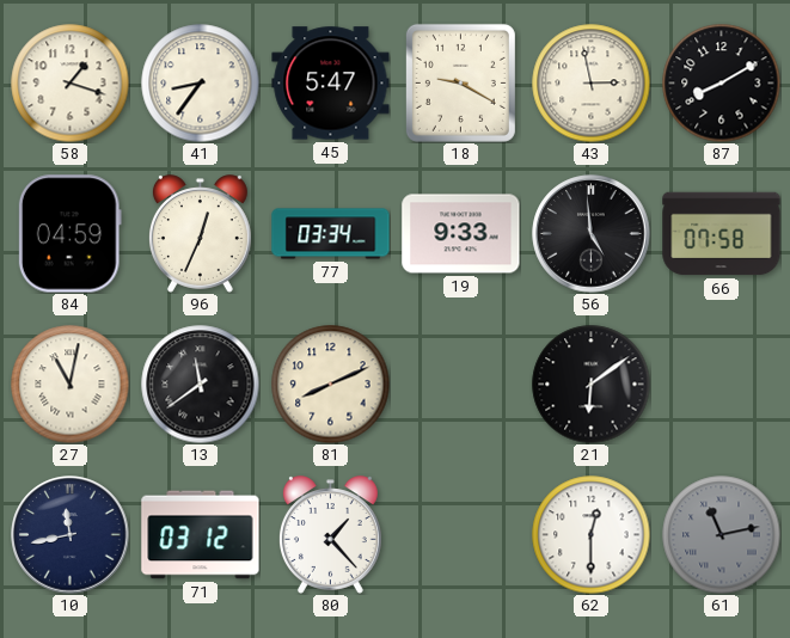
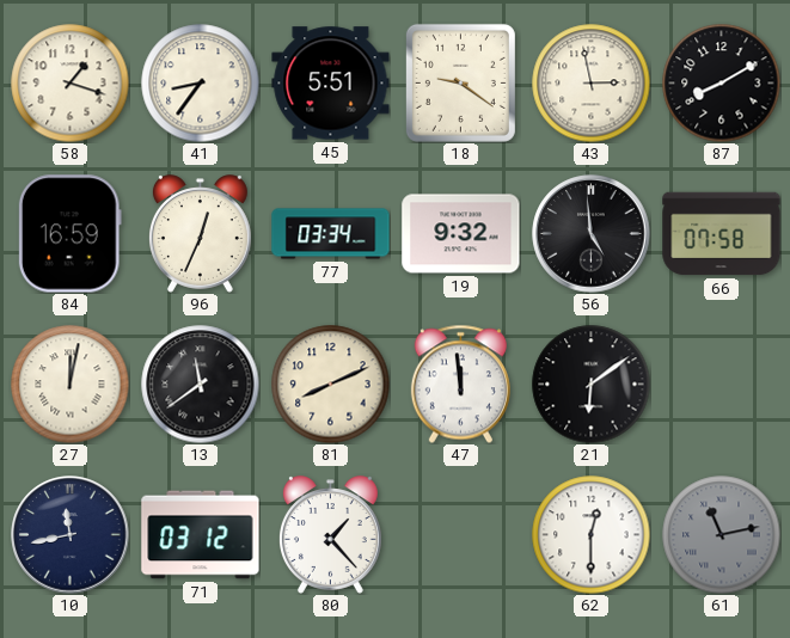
45: 5:47 -> 5:51 (331, 84)
18: 9:20 -> 9:21 (460, 82)
84: 04:59 -> 16:59 (69, 234)
19: 9:33 -> 9:32 (461, 234)
27: 11:02 -> 12:02 (71, 385)
47: none -> 11:59 (460, 384)
